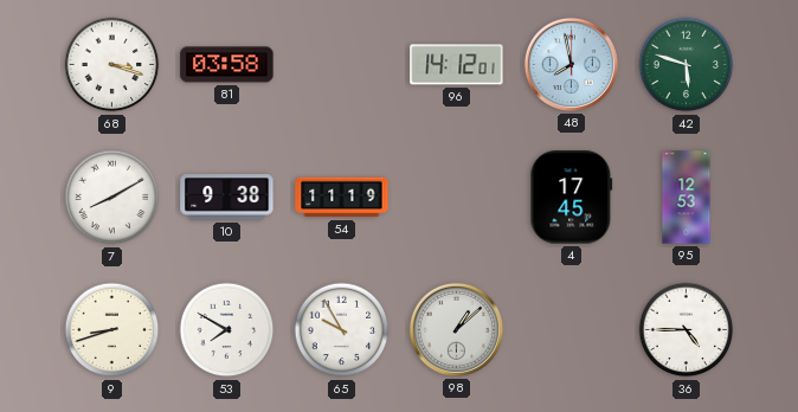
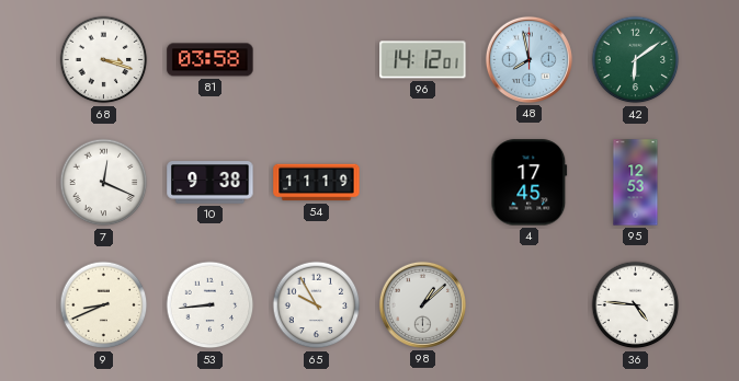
42: 5:48 -> 6:09 (636, 60)
7: 8:10 -> 12:19 (104, 183)
9: 8:42 -> 8:41 (104, 305)
53: 7:50 -> 8:44 (211, 305)
36: 4:45 -> 4:46 (636, 305)
